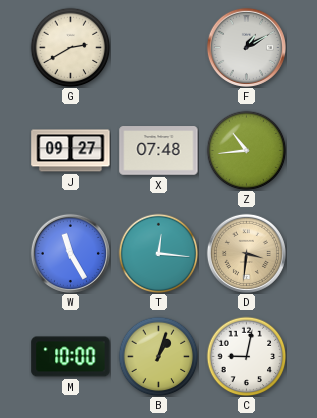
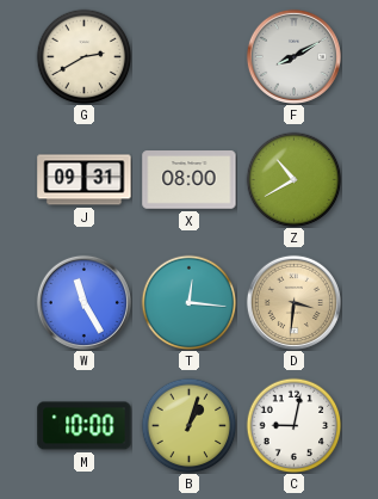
F: 1:10 -> 8:10 (293, 56)
J: 09:27 -> 09:31 (85, 180)
X: 07:48 -> 08:00 (190, 180)
Z: 10:44 -> 10:40 (293, 179)
